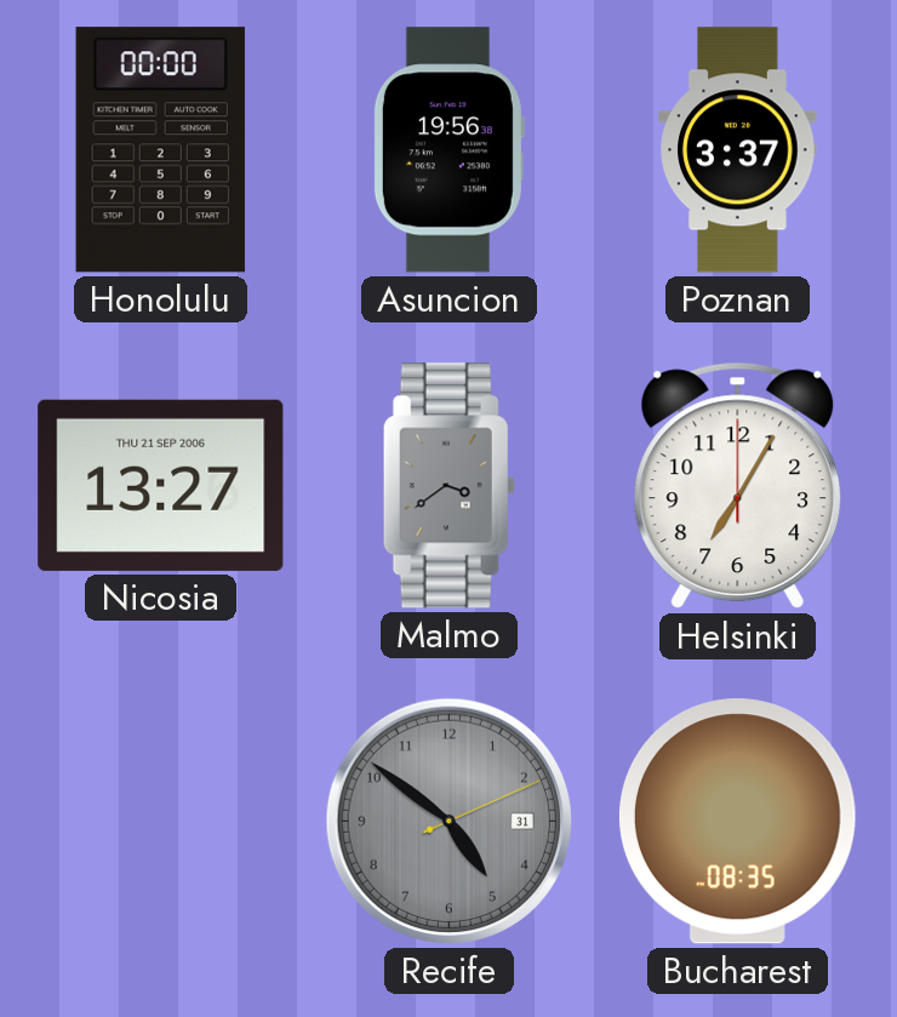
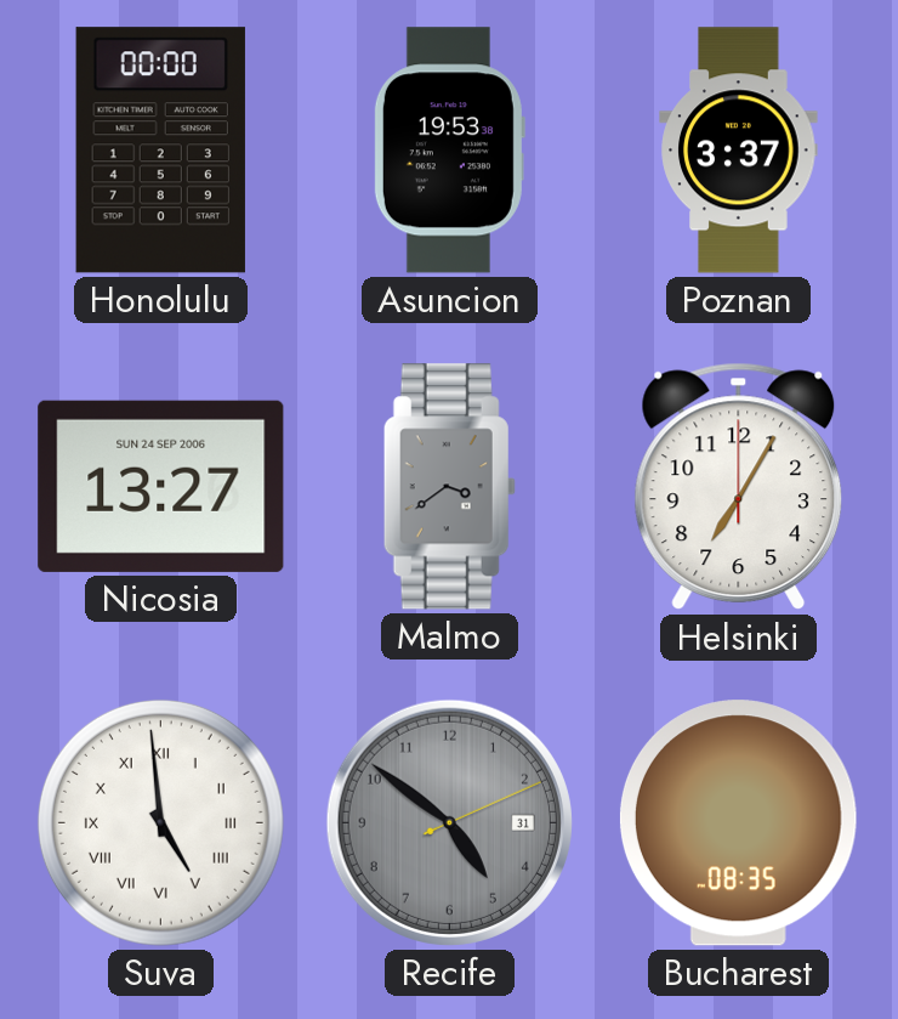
Asuncion: 19:56 -> 19:53 (449, 151)
Nicosia date: THU 21 SEP 2006 -> SUN 24 SEP 2006 (161, 486)
Suva: none -> 4:59 (160, 822)
